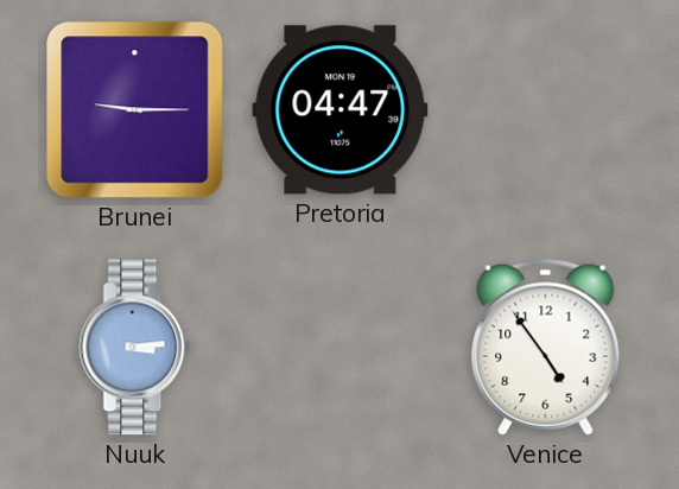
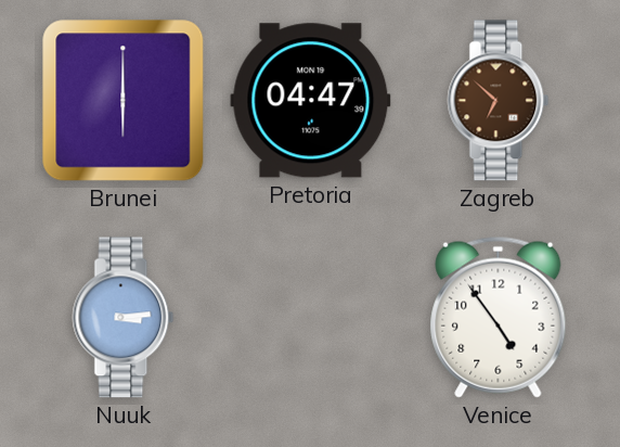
Brunei: 9:15 -> 6:00 (124, 101)
Zagreb: none -> 6:52 (499, 101)
